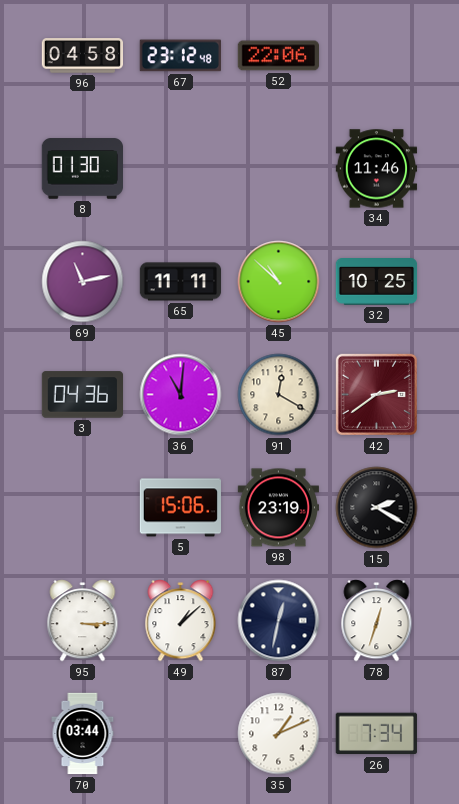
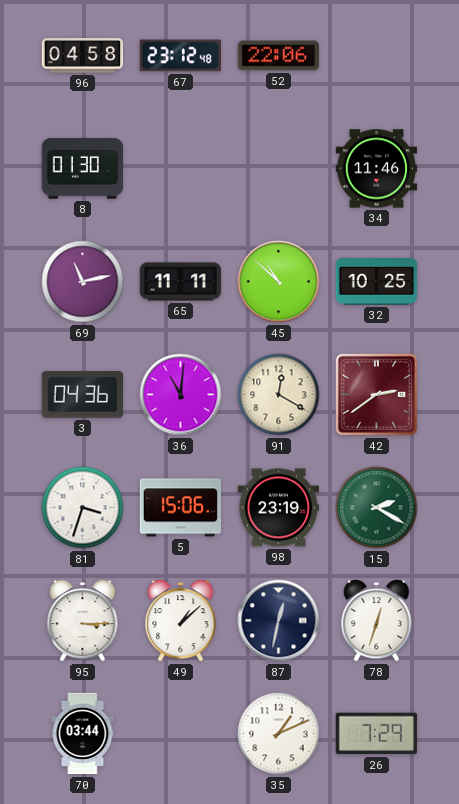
81: none -> 3:33 (83, 508)
15 dial: black -> green (377, 508)
26: 7:34 -> 7:29 (376, 734)
